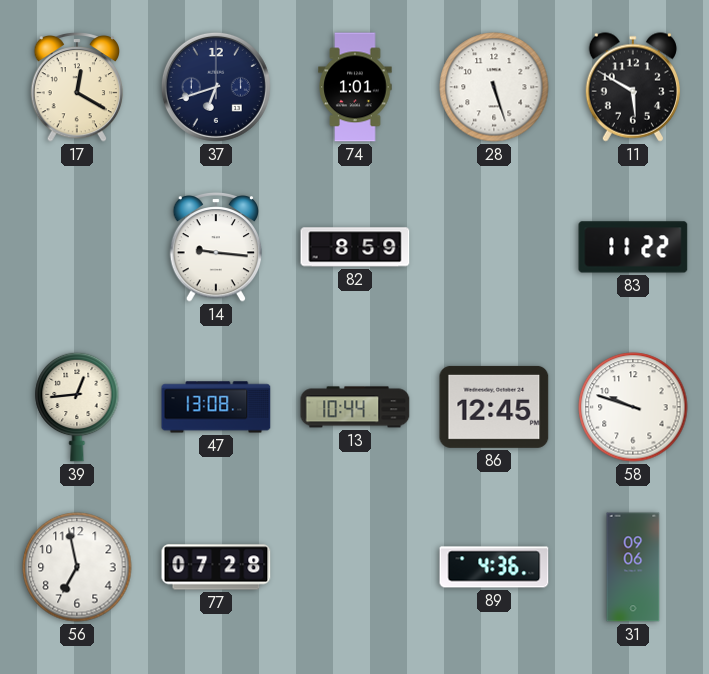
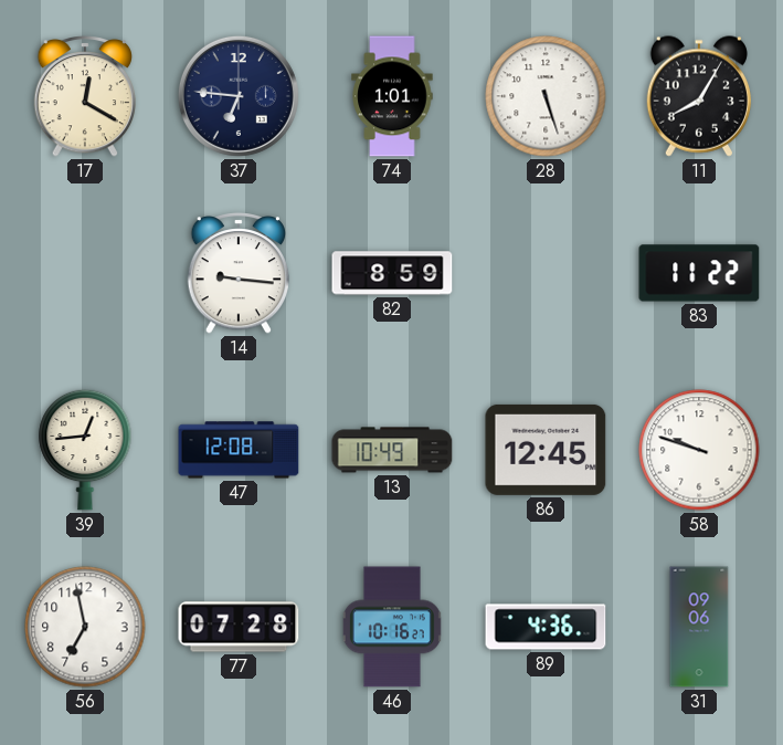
37: 6:42 -> 6:46 (239, 96)
11: 5:50 -> 8:05 (699, 96)
47: 13:08 -> 12:08 (239, 450)
13: 10:44 -> 10:49 (392, 450)
46: none -> 10:16 (392, 627)
